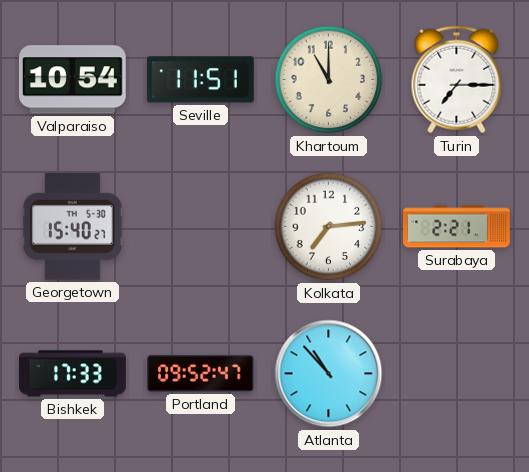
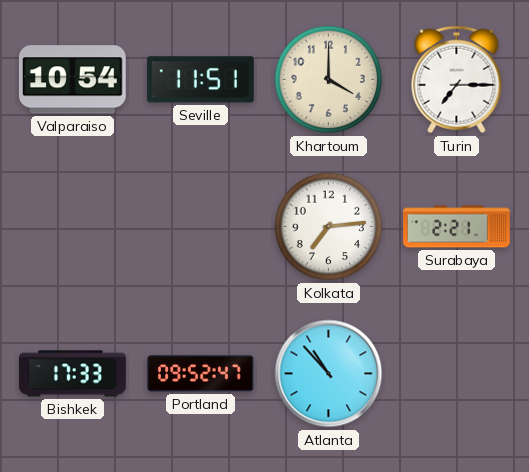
Khartoum: 11:00 -> 4:00 (329, 80)
Georgetown: 15:40 -> none (72, 226)
